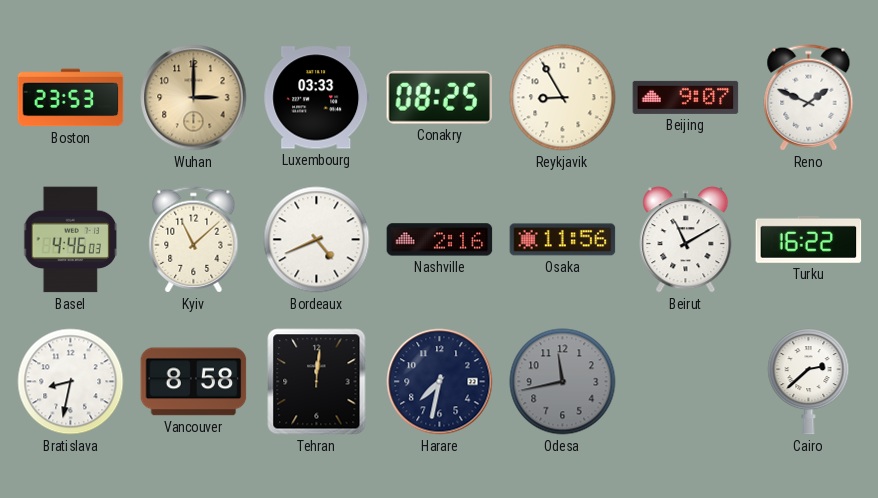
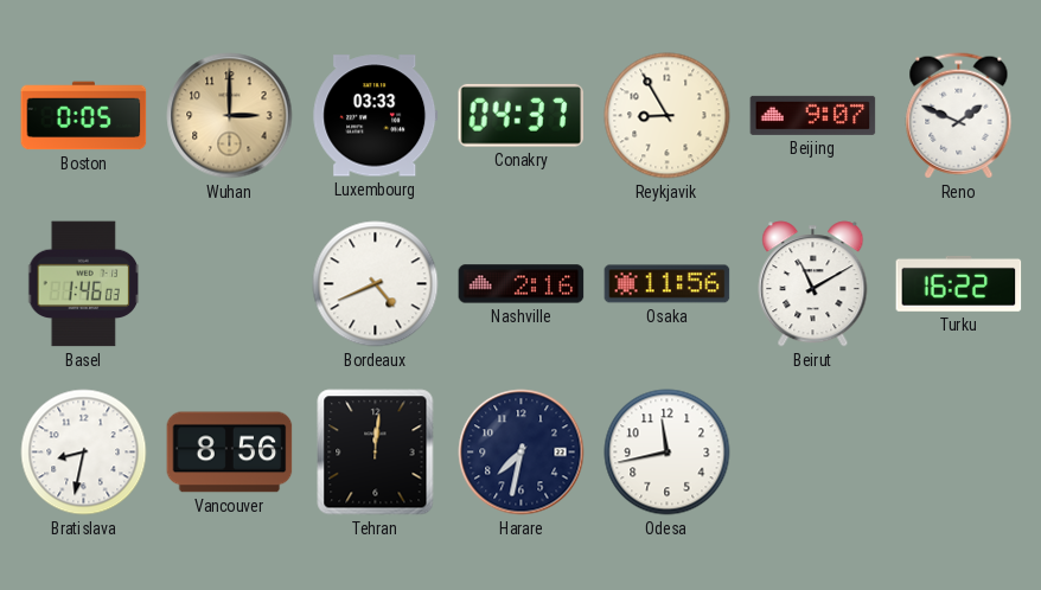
Boston: 23:53 -> 0:05 (84, 116)
Conakry: 08:25 -> 04:37 (520, 115)
Basel: 4:46 -> 1:46 (84, 284)
Kyiv: 11:08 -> none (194, 240)
Vancouver: 8:58 -> 8:56 (230, 453)
Odesa dial: grey -> white (668, 453)
Cairo: 2:38 -> none (809, 382)
